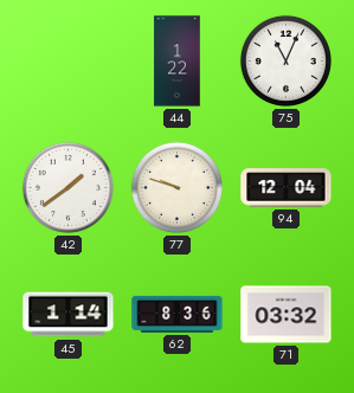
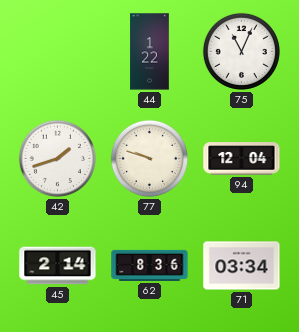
42: 1:39 -> 1:42 (57, 158)
45: 1:14 -> 2:14 (58, 266)
71: 03:32 -> 03:34 (242, 266)
